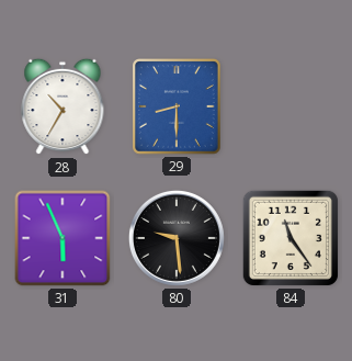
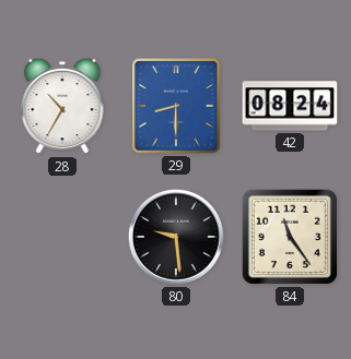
42: none -> 08:24 (290, 106)
31: 5:56 -> none (63, 238)
